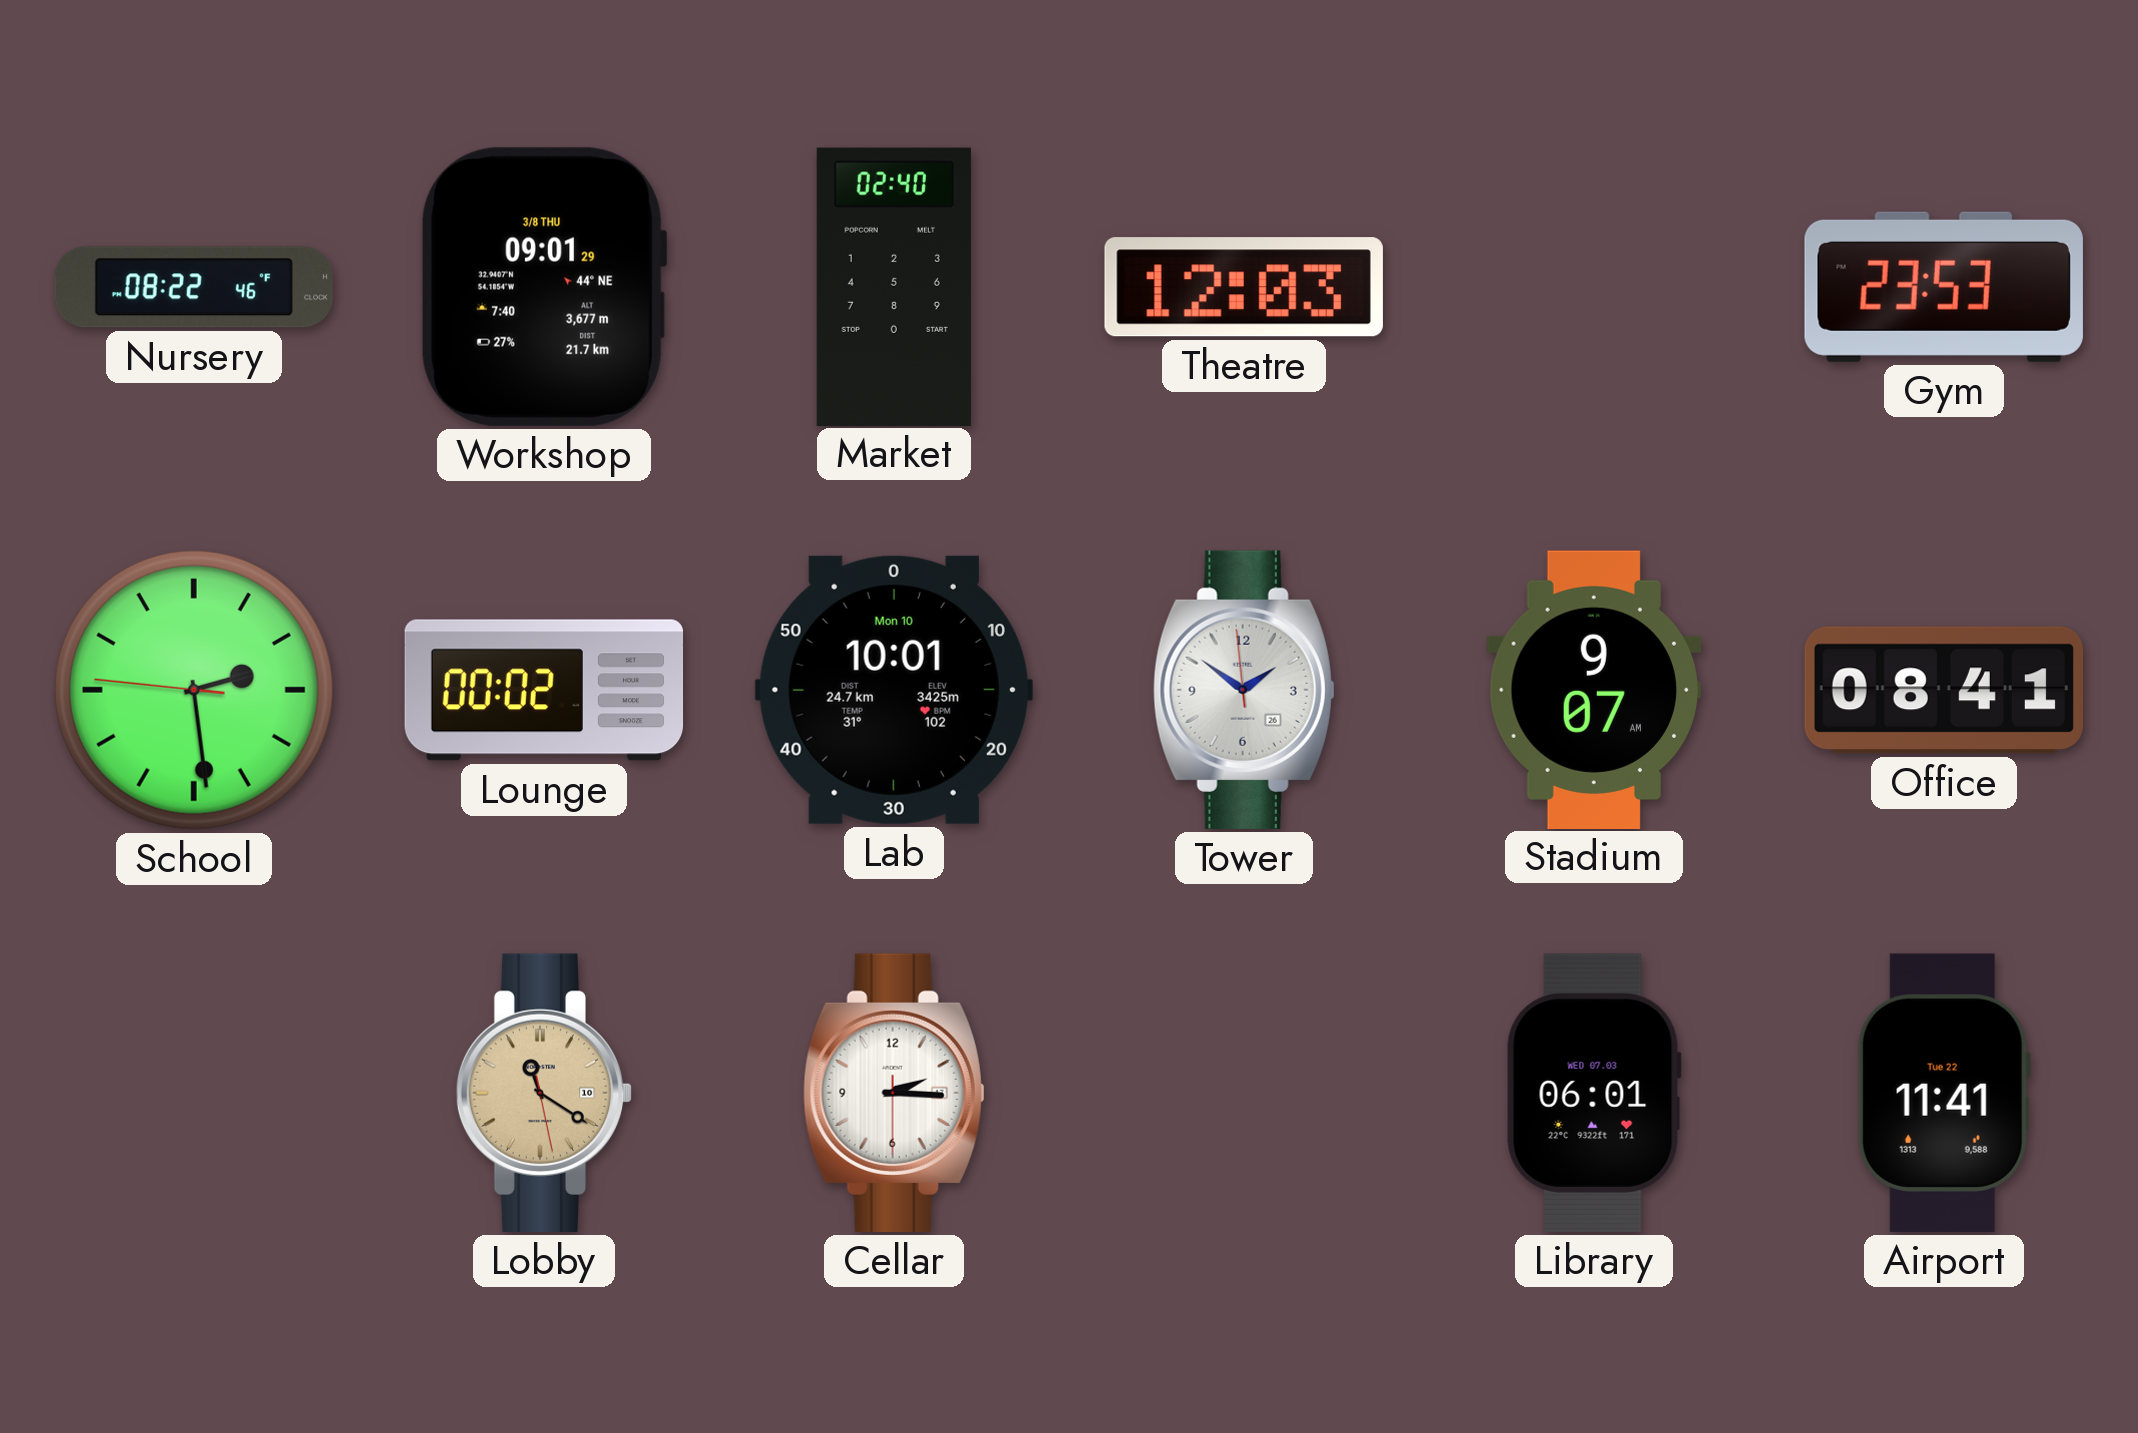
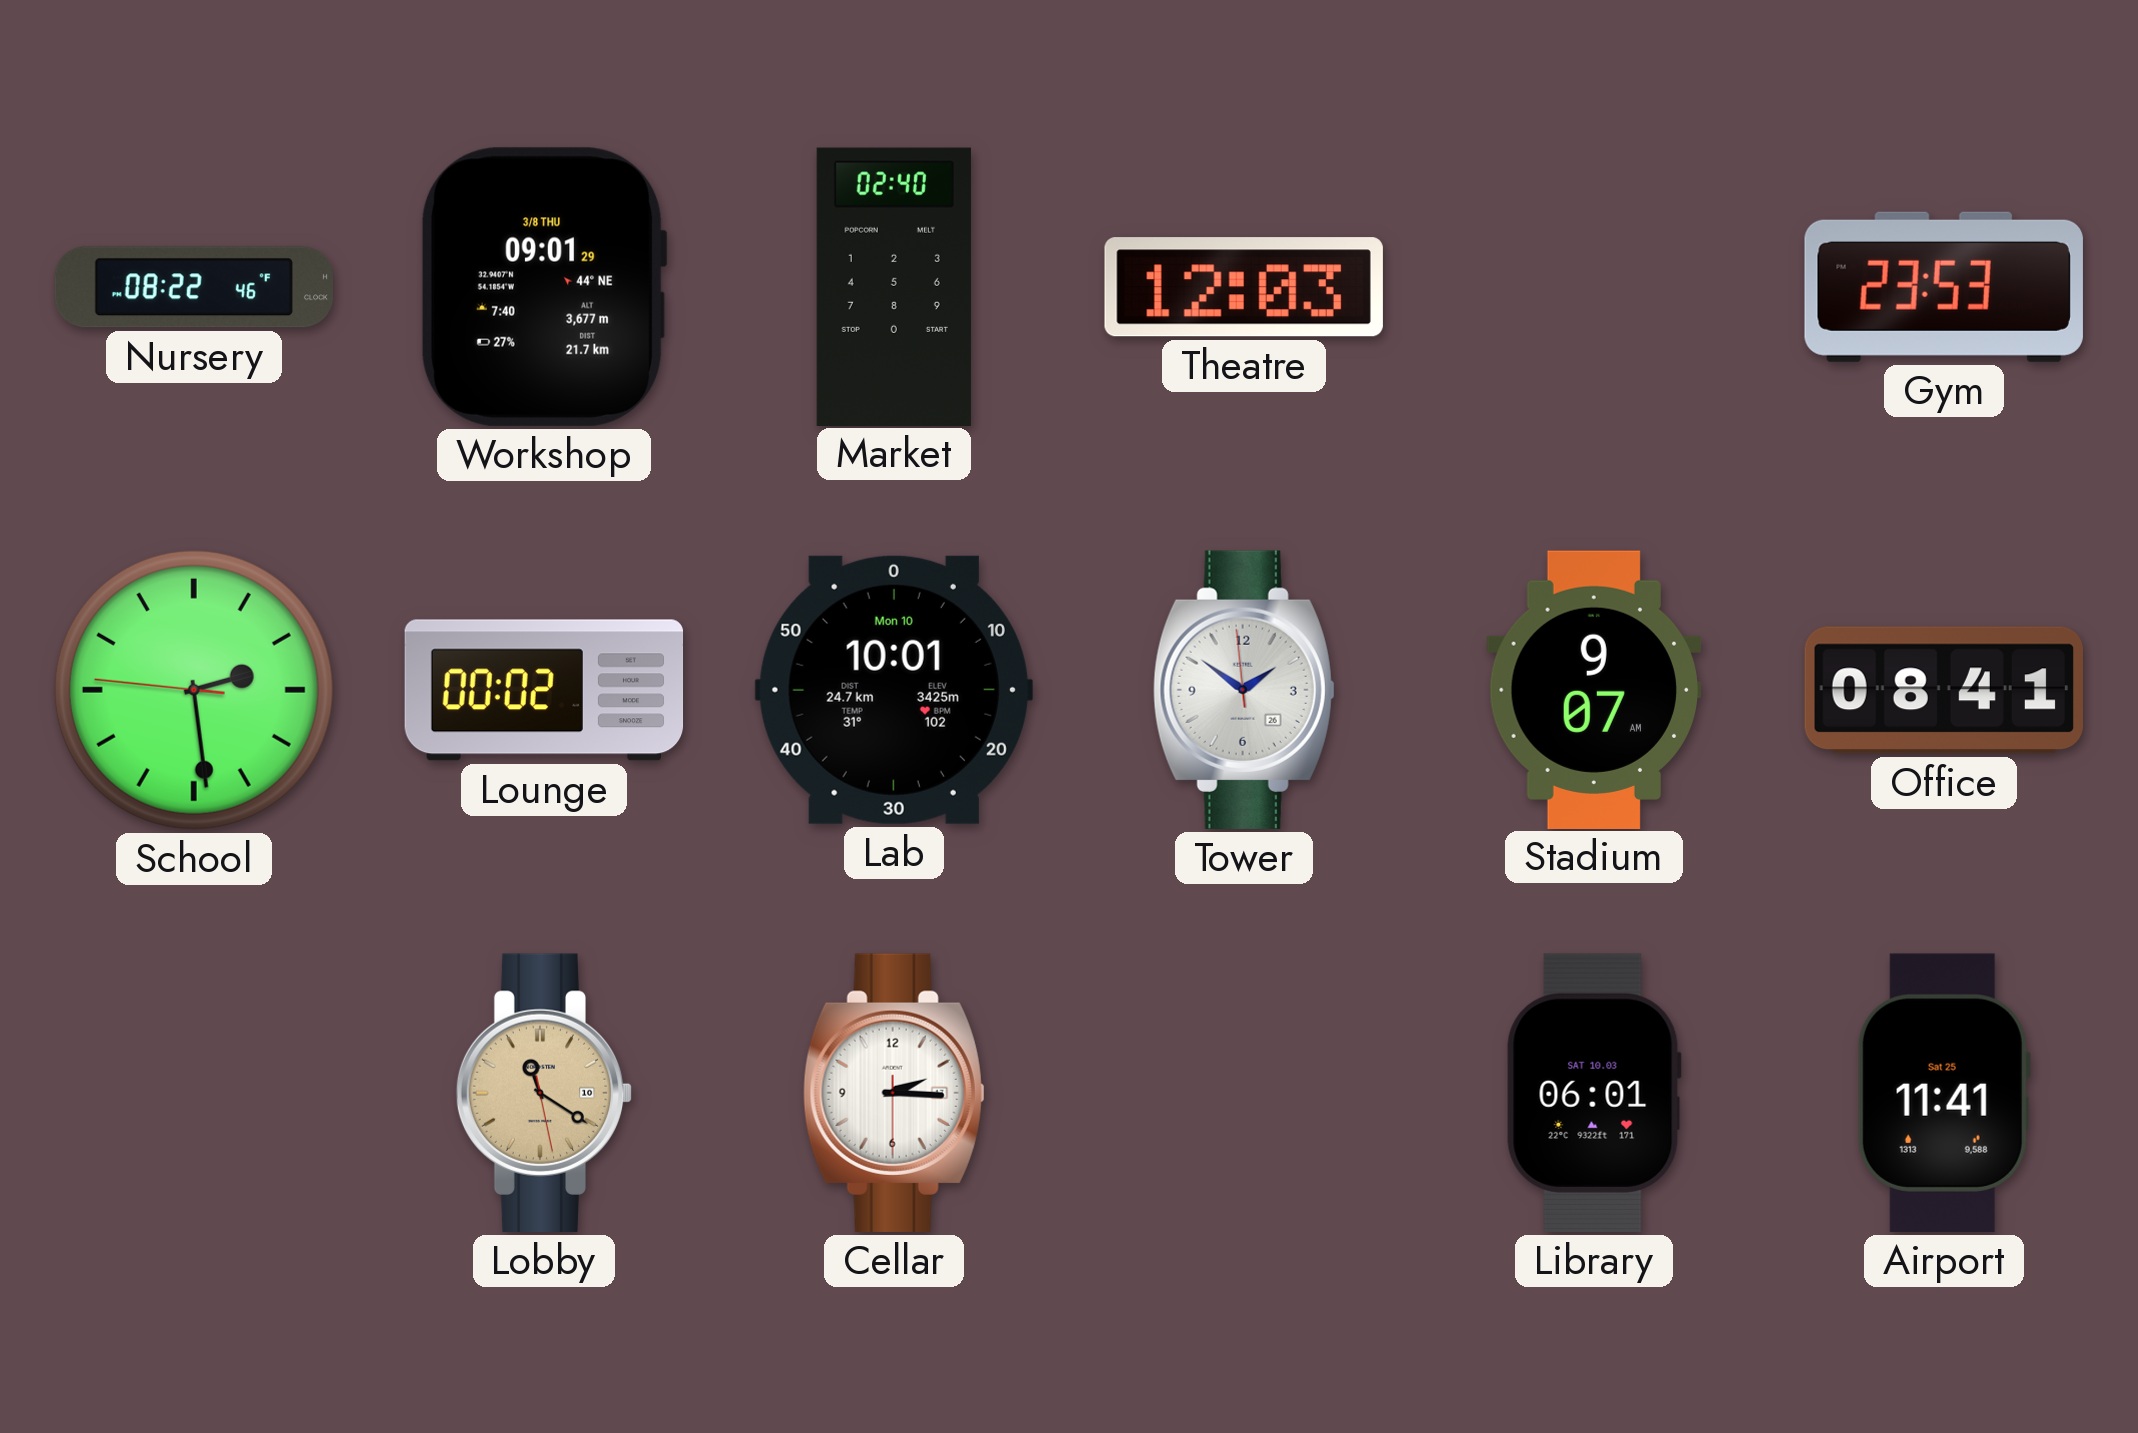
Library date: WED 07.03 -> SAT 10.03 (1594, 1093)
Airport date: Tue 22 -> Sat 25 (1944, 1093)
